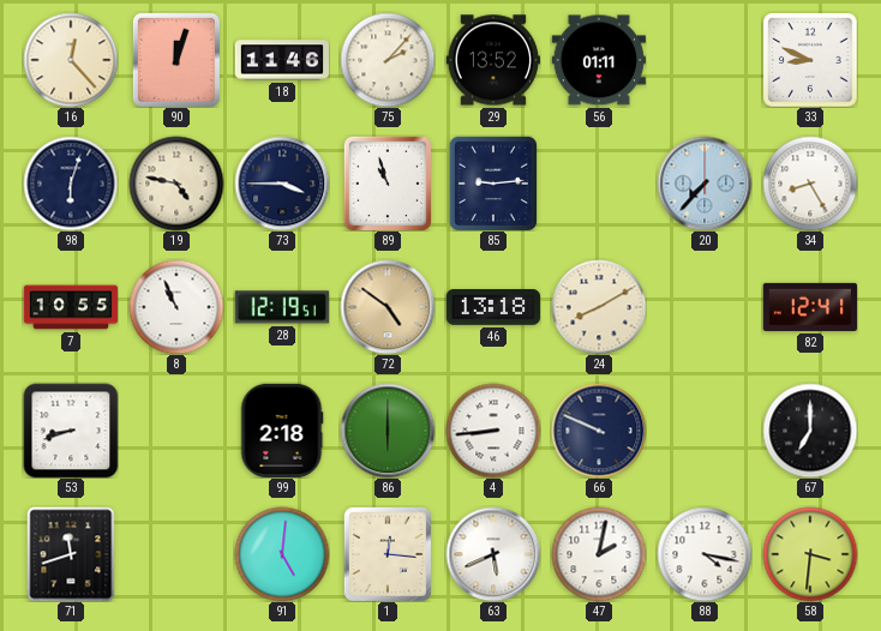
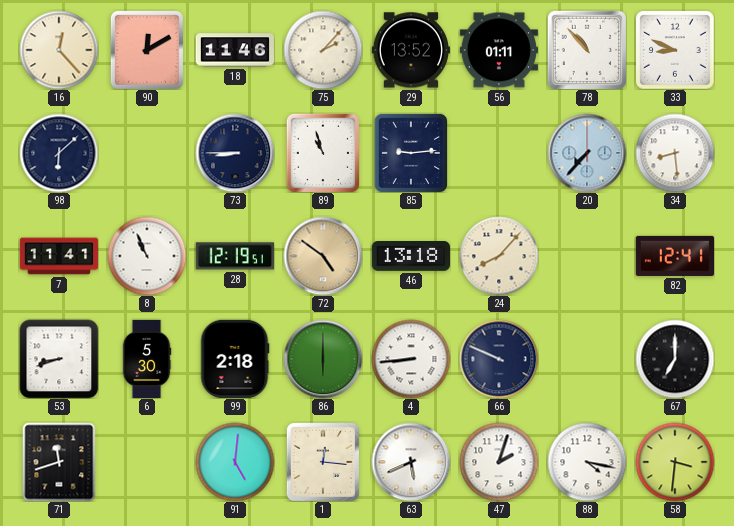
90: 12:03 -> 12:10 (147, 50)
78: none -> 10:53 (586, 49)
98: 6:03 -> 6:08 (59, 153)
19: 4:47 -> none (176, 184)
73: 3:45 -> 8:45 (235, 153)
34: 8:25 -> 8:29 (675, 153)
7: 10:55 -> 11:41 (59, 256)
24: 8:10 -> 8:07 (499, 256)
6: none -> 5:30 (147, 358)
47: 2:02 -> 2:03 (499, 462)
